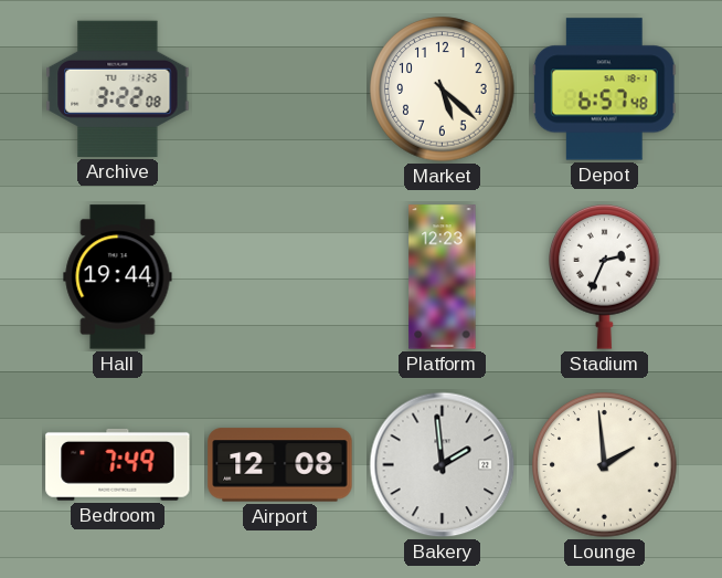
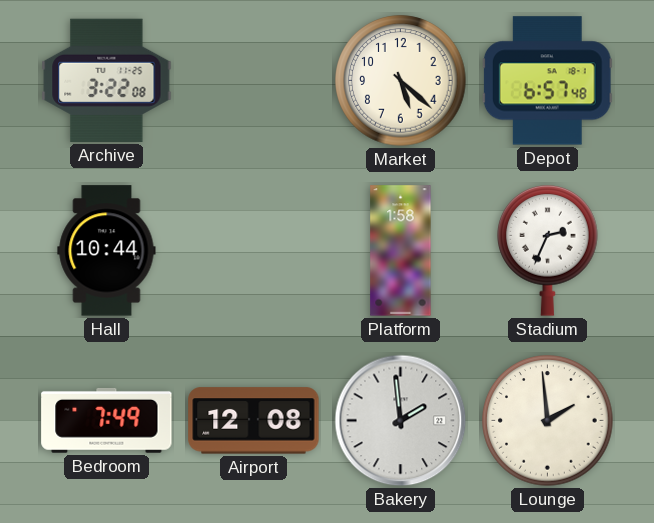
Hall: 19:44 -> 10:44 (107, 251)
Platform: 12:23 -> 1:58 (401, 251)
